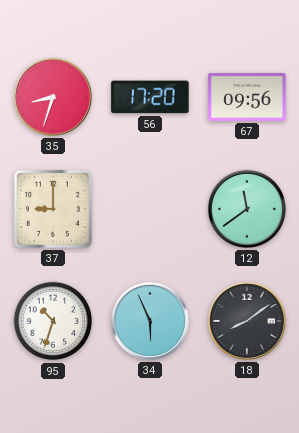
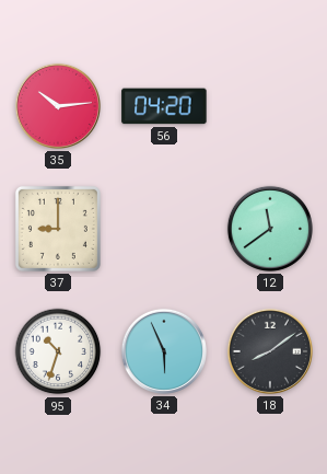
35: 8:33 -> 10:14 (58, 106)
56: 17:20 -> 04:20 (164, 106)
67: 09:56 -> none (247, 97)
